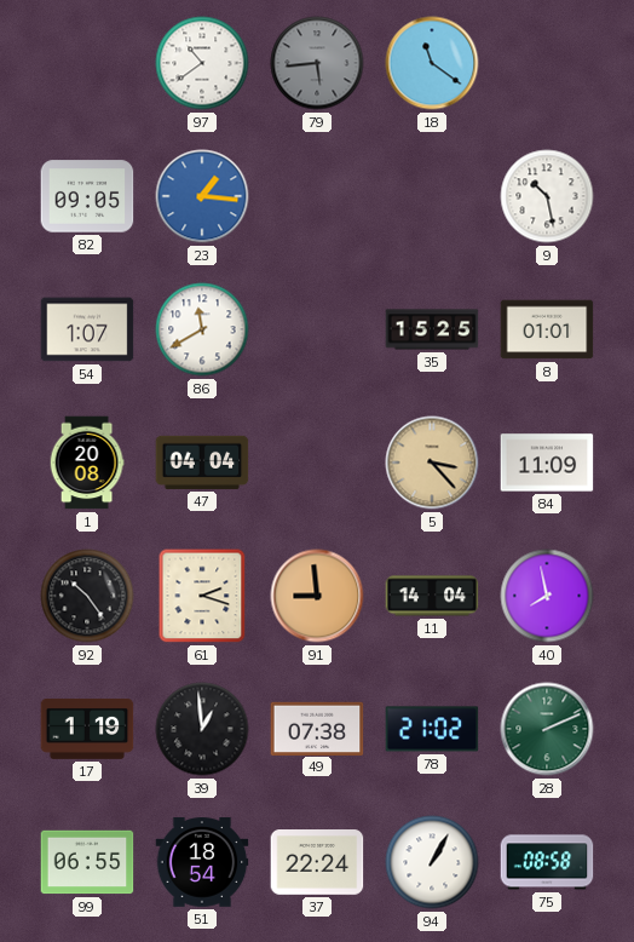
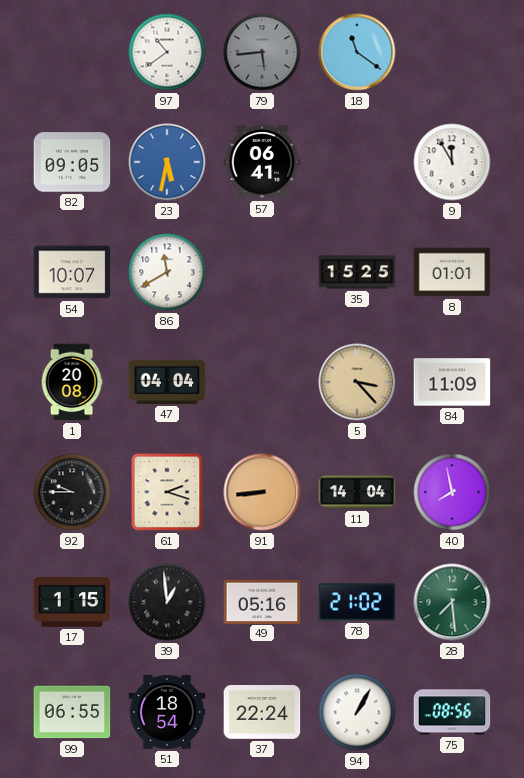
23: 1:16 -> 5:32 (167, 162)
57: none -> 06:41 (262, 162)
9: 10:28 -> 11:55 (452, 162)
54: 1:07 -> 10:07 (72, 272)
92: 10:24 -> 9:45 (72, 492)
91: 8:59 -> 8:44 (262, 492)
17: 1:19 -> 1:15 (72, 603)
49: 07:38 -> 05:16 (262, 601)
28: 2:11 -> 7:29 (452, 602)
75: 08:58 -> 08:56 (452, 712)
